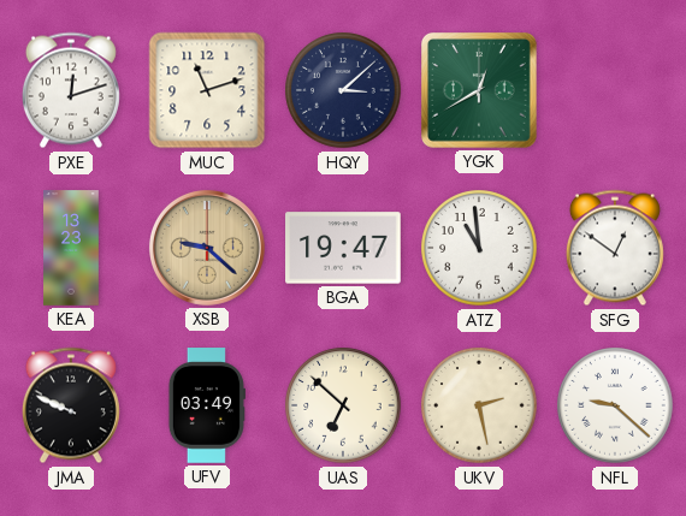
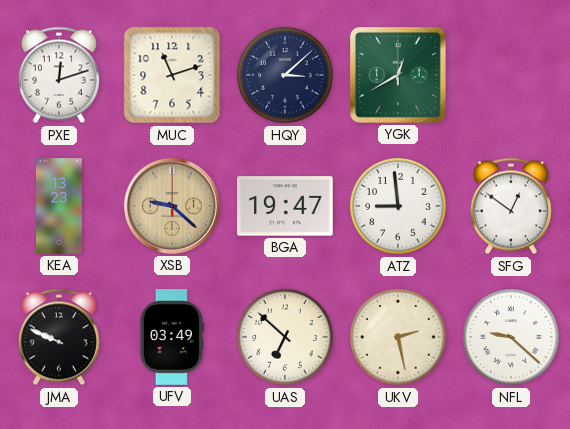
ATZ: 10:59 -> 8:59 (398, 206)
